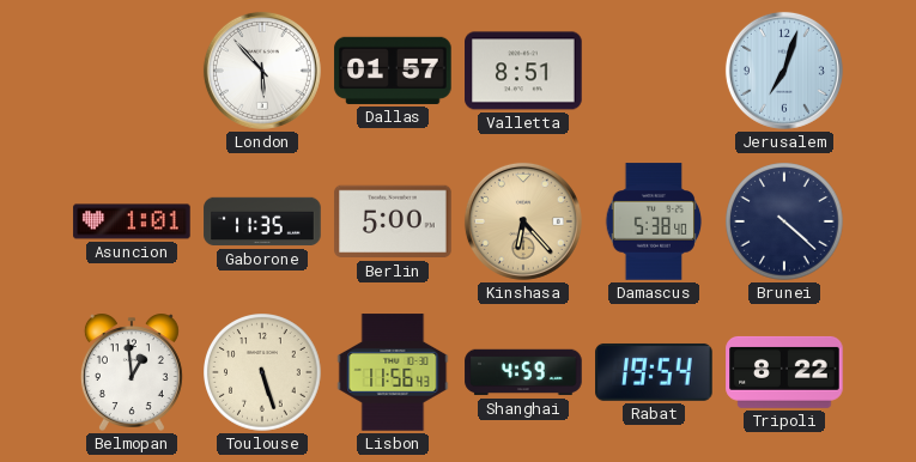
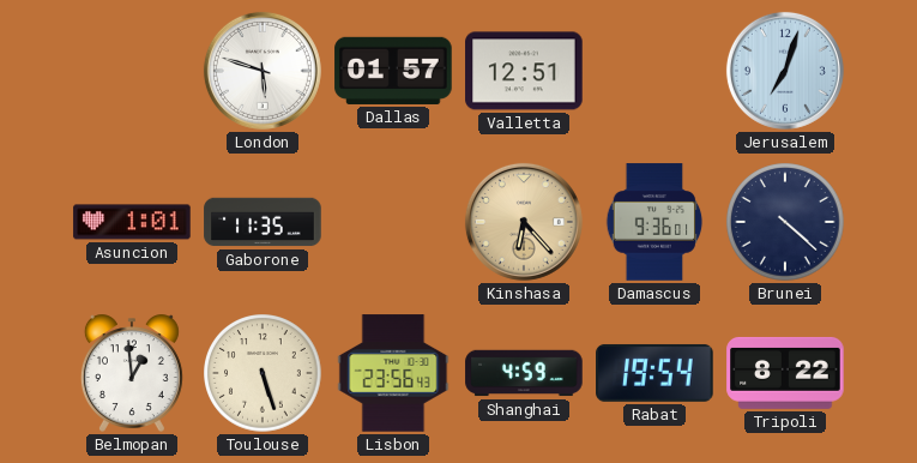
London: 5:53 -> 5:48 (263, 71)
Valletta: 8:51 -> 12:51 (524, 71)
Berlin: 5:00 -> none (393, 221)
Damascus: 5:38 -> 9:36 (654, 222)
Lisbon: 11:56 -> 23:56 (393, 373)
